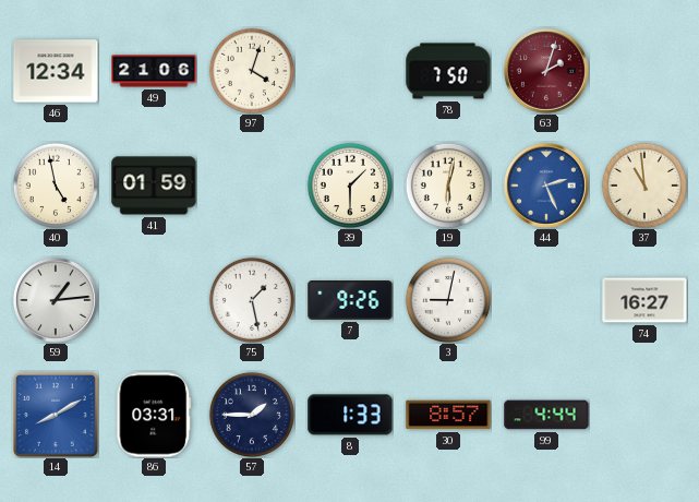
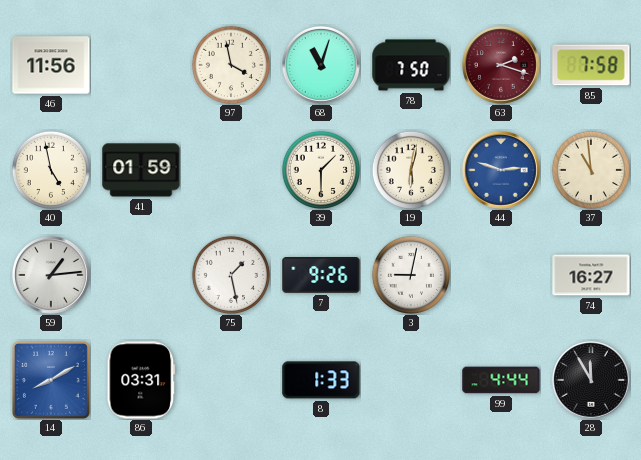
46: 12:34 -> 11:56 (51, 65)
49: 21:06 -> none (154, 71)
97: 4:03 -> 3:58 (231, 65)
68: none -> 11:03 (321, 65)
63: 2:03 -> 2:18 (501, 65)
85: none -> 7:58 (591, 65)
44: 2:26 -> 2:48 (501, 170)
57: 1:45 -> none (252, 415)
30: 8:57 -> none (448, 415)
28: none -> 11:55 (591, 380)
